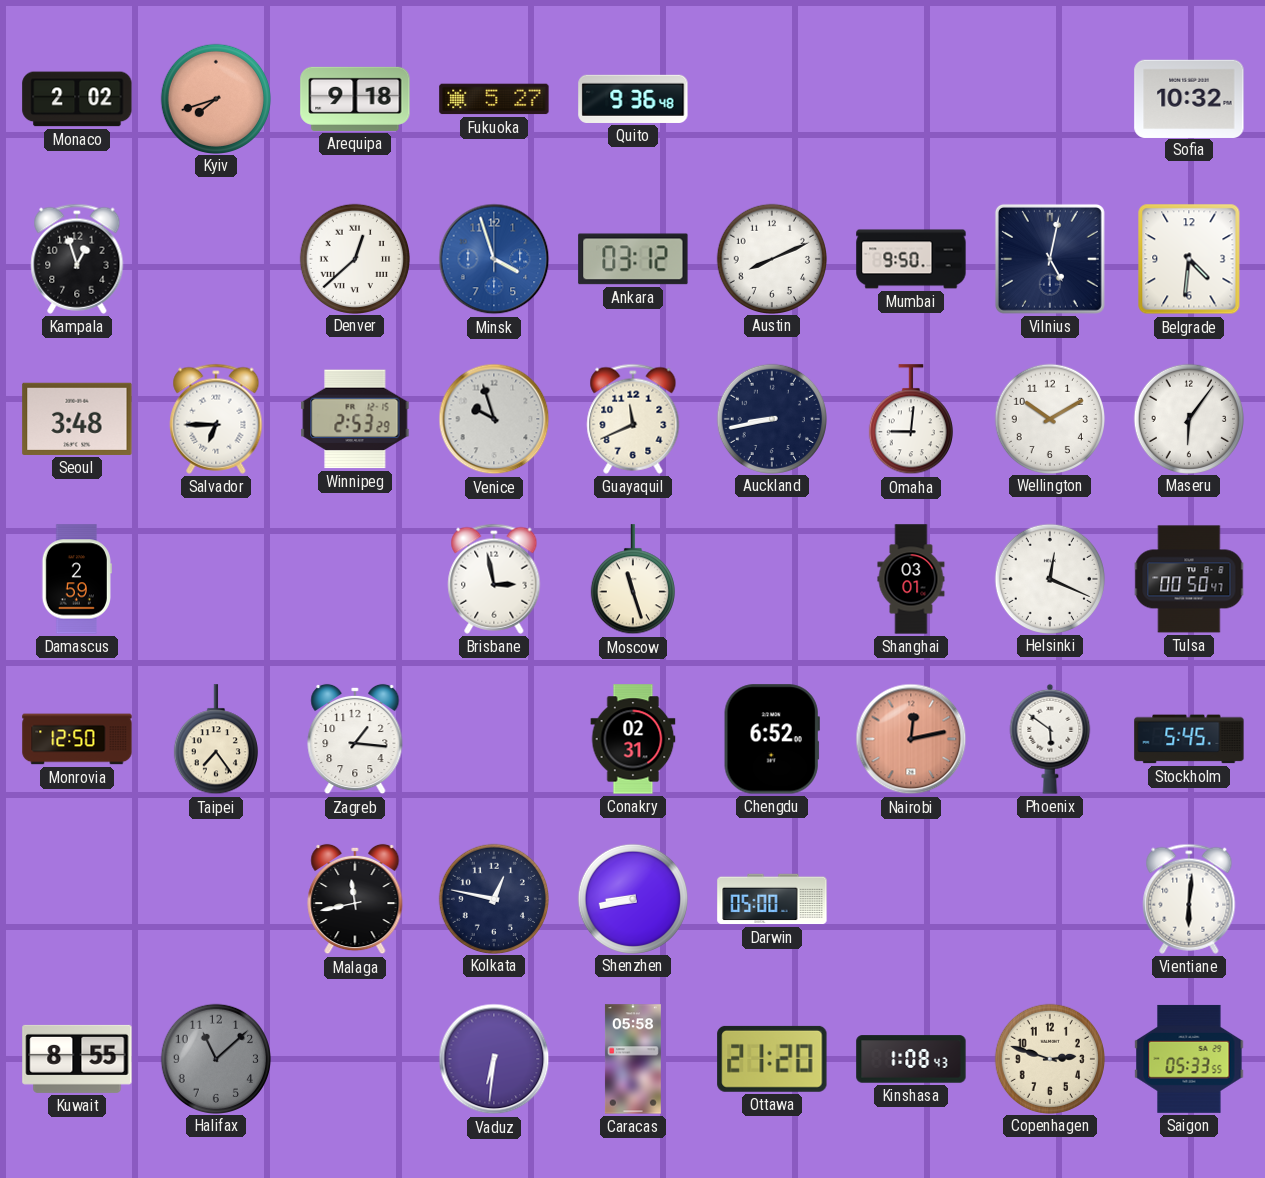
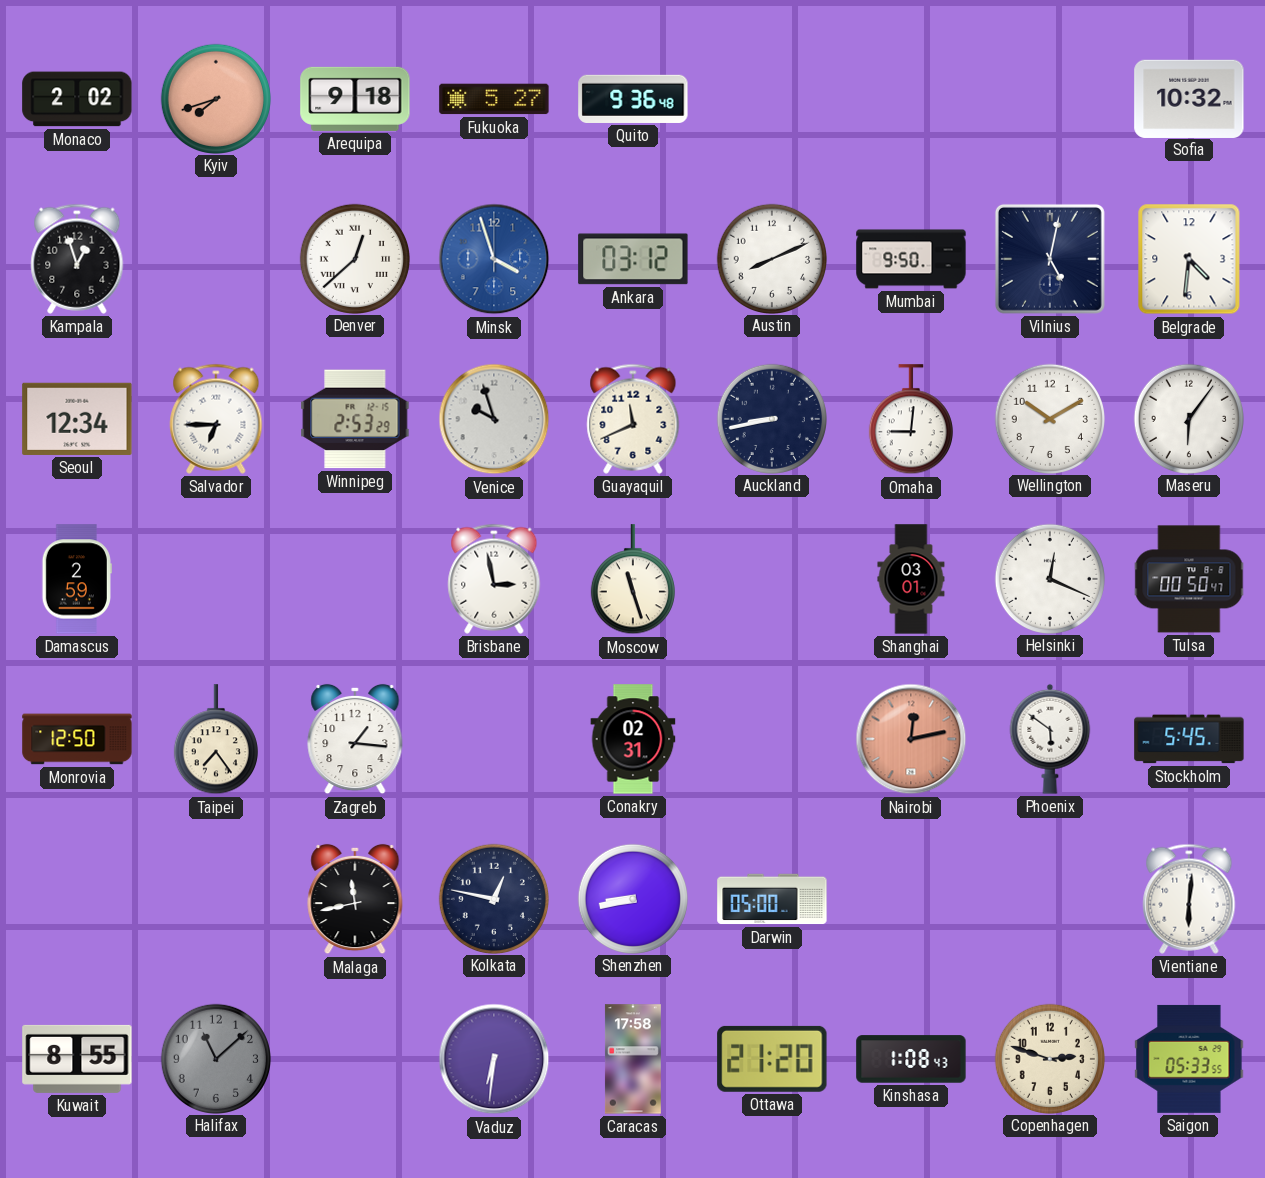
Seoul: 3:48 -> 12:34 (77, 419)
Chengdu: 6:52 -> none (772, 739)
Caracas: 05:58 -> 17:58 (633, 1059)
